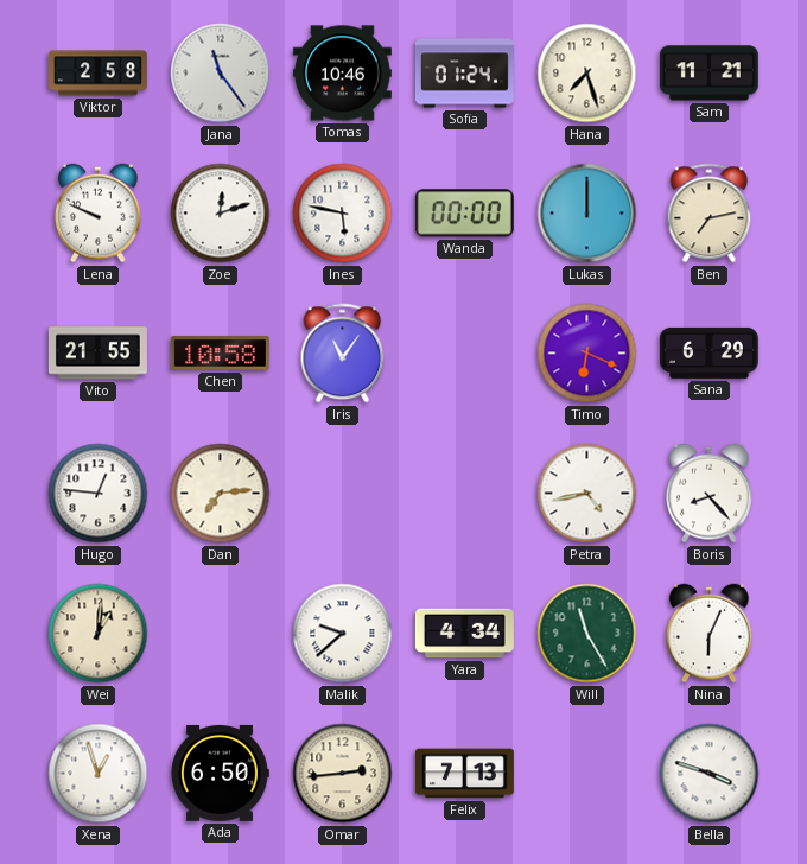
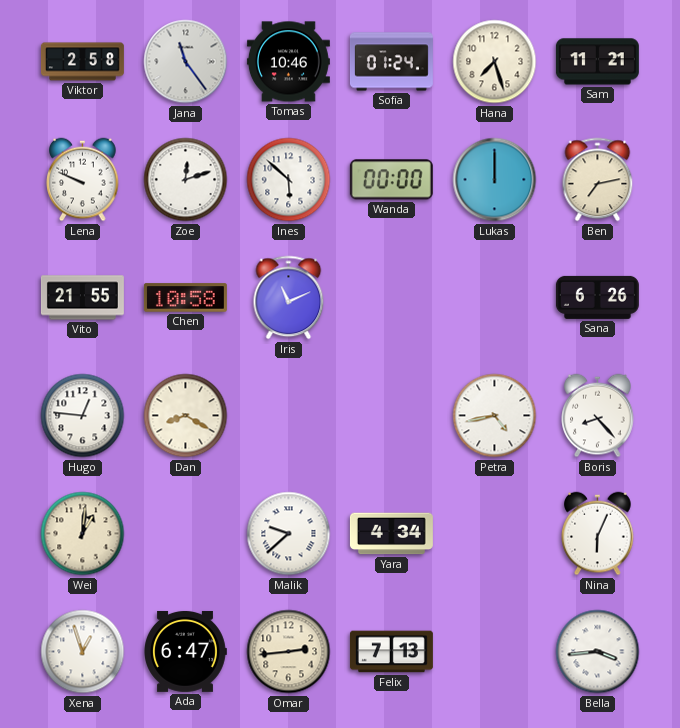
Ines: 5:47 -> 5:52 (289, 180)
Iris: 11:06 -> 11:11 (289, 298)
Timo: 6:19 -> none (587, 354)
Sana: 6:29 -> 6:26 (597, 297)
Dan: 7:14 -> 8:20 (186, 416)
Will: 11:25 -> none (587, 634)
Ada: 6:50 -> 6:47 (185, 651)
Bella: 3:48 -> 3:44 (598, 652)
